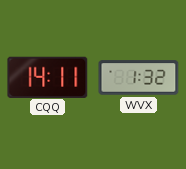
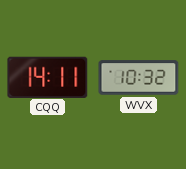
WVX: 1:32 -> 10:32 (139, 78)
